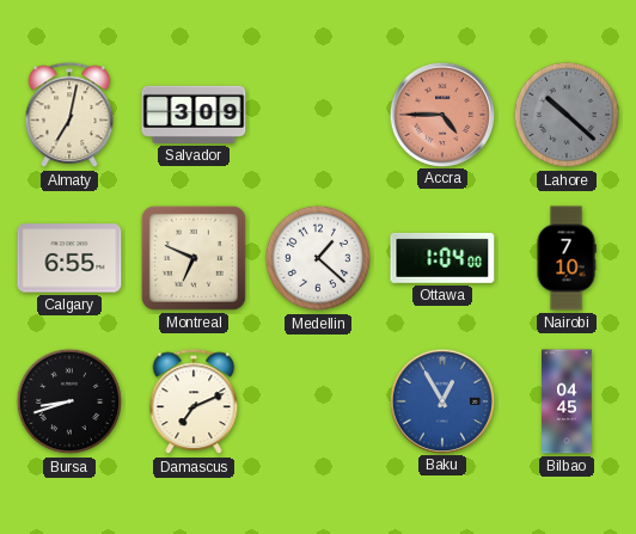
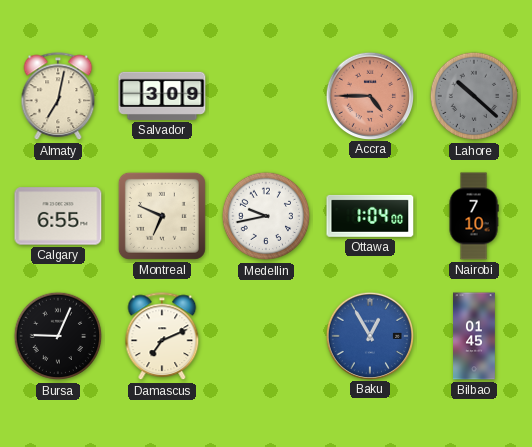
Medellin: 1:22 -> 9:43 (266, 216)
Bursa: 8:42 -> 9:04 (58, 336)
Bilbao: 04:45 -> 01:45 (475, 336)
